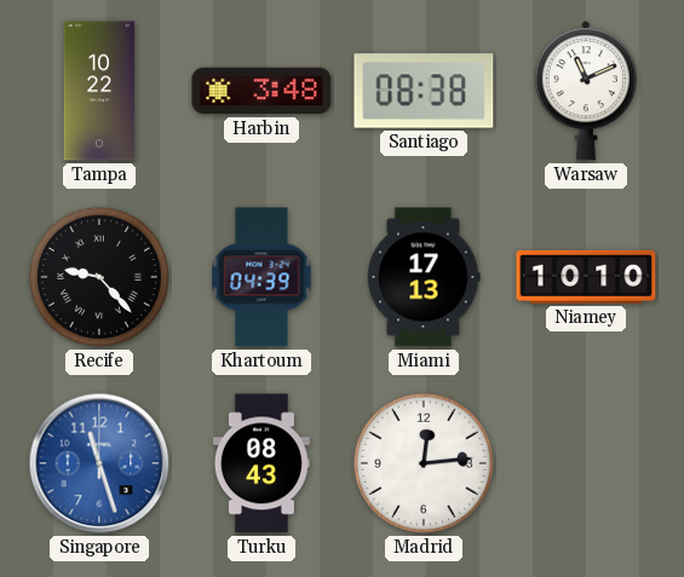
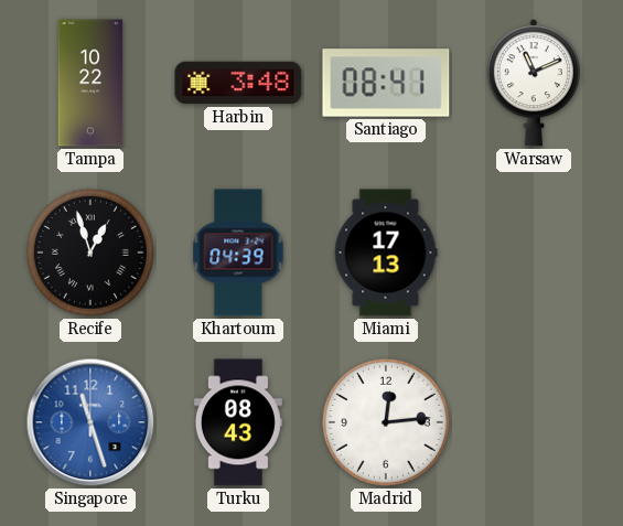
Santiago: 08:38 -> 08:41 (386, 83)
Recife: 9:23 -> 12:57 (90, 253)
Niamey: 10:10 -> none (586, 277)
